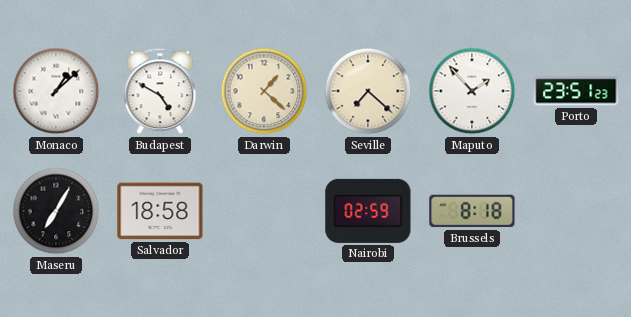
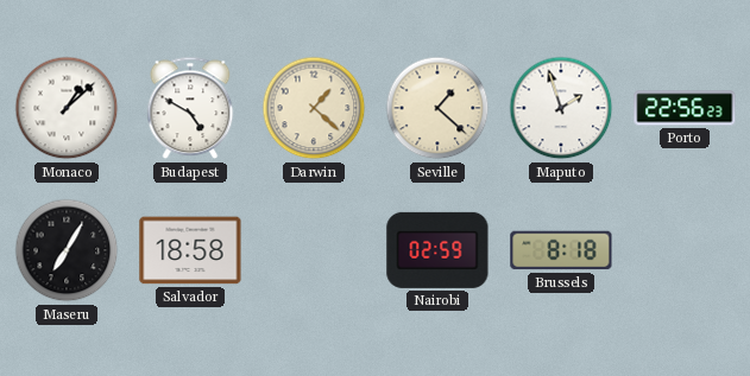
Seville: 7:22 -> 1:22 (437, 108)
Maputo: 1:53 -> 1:57 (561, 108)
Porto: 23:51 -> 22:56 (685, 108)
